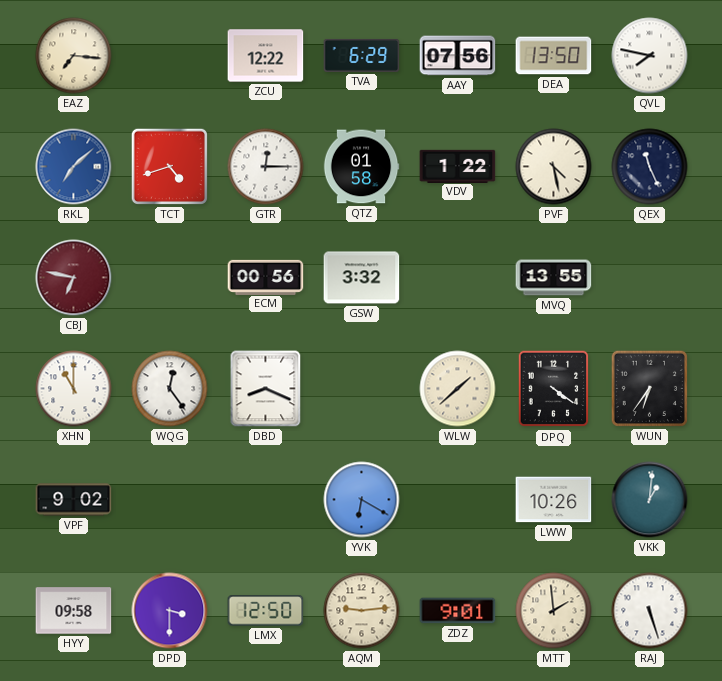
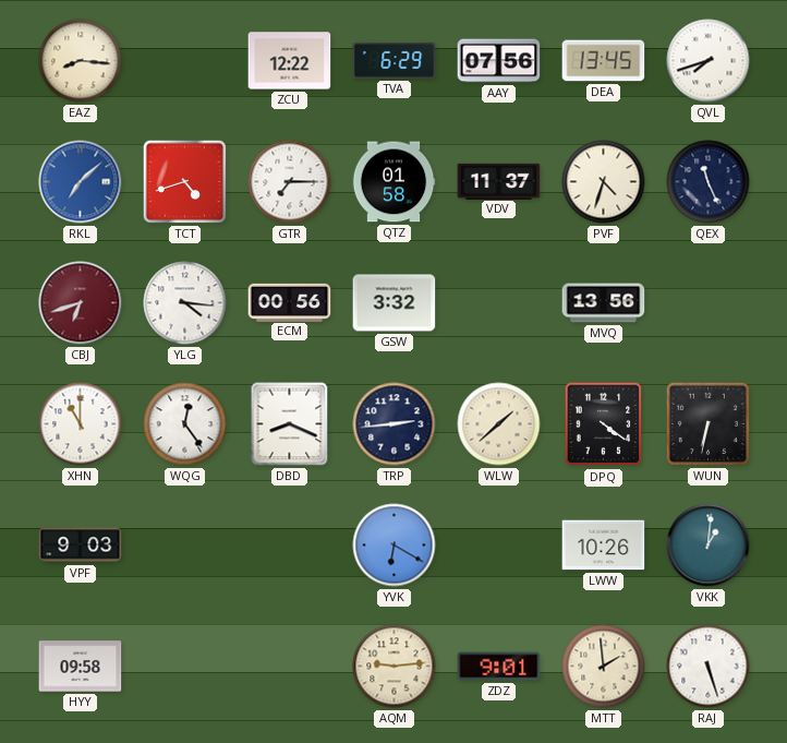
EAZ: 7:16 -> 8:16 (81, 61)
DEA: 13:50 -> 13:45 (604, 61)
QVL: 7:47 -> 7:42 (709, 61)
GTR: 12:15 -> 7:15 (290, 182)
VDV: 1:22 -> 11:37 (499, 181)
PVF: 4:28 -> 4:33 (604, 182)
CBJ: 6:47 -> 6:42 (81, 303)
YLG: none -> 4:16 (185, 303)
MVQ: 13:55 -> 13:56 (604, 303)
TRP: none -> 2:44 (395, 424)
WUN: 6:36 -> 6:32 (707, 423)
VPF: 9:02 -> 9:03 (81, 546)
DPD: 3:30 -> none (170, 611)
LMX: 12:50 -> none (266, 611)
